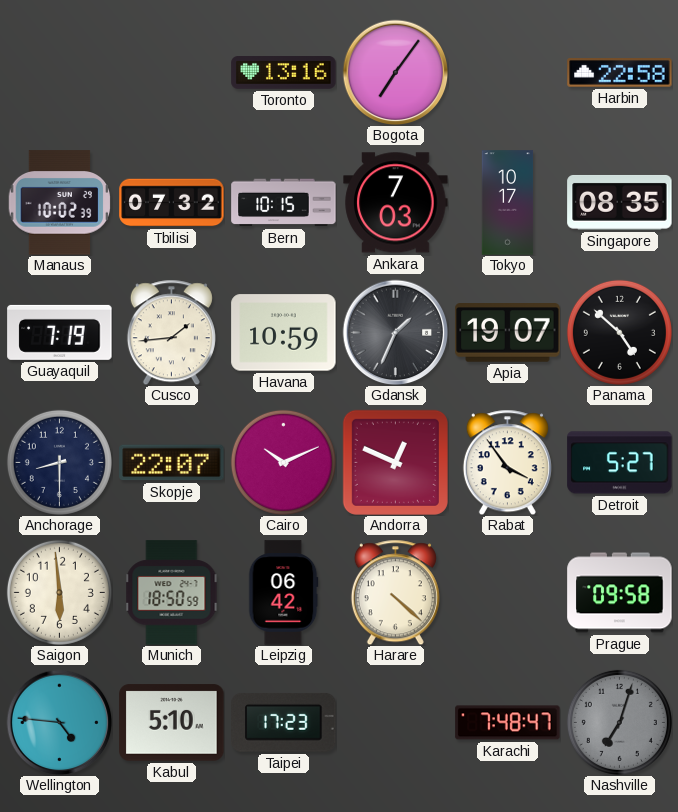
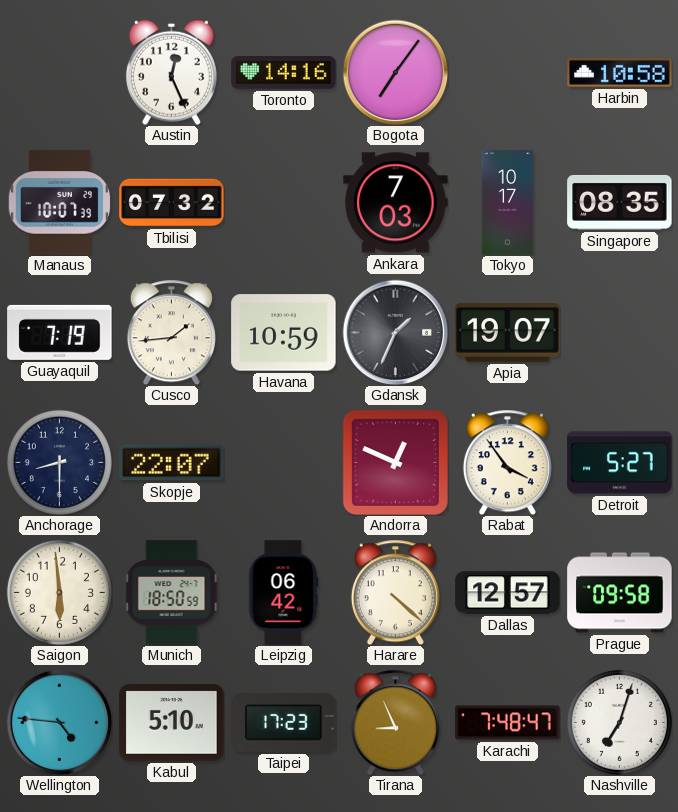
Austin: none -> 12:26 (171, 72)
Toronto: 13:16 -> 14:16 (284, 73)
Harbin: 22:58 -> 10:58 (620, 73)
Manaus: 10:02 -> 10:07 (60, 203)
Bern: 10:15 -> none (284, 203)
Panama: 4:52 -> none (619, 332)
Cairo: 10:11 -> none (283, 462)
Dallas: none -> 12:57 (508, 593)
Tirana: none -> 8:56 (395, 722)
Nashville dial: grey -> white (619, 722)
